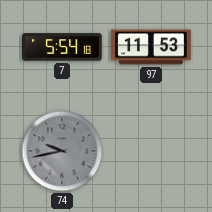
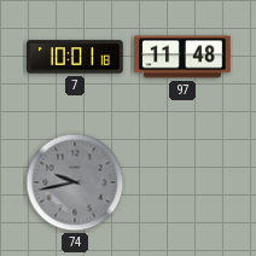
7: 5:54 -> 10:01 (75, 57)
97: 11:53 -> 11:48 (182, 57)
